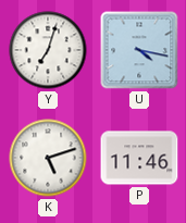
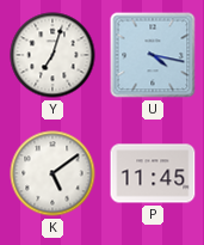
K: 5:12 -> 5:09 (52, 173)
P: 11:46 -> 11:45 (153, 173)
